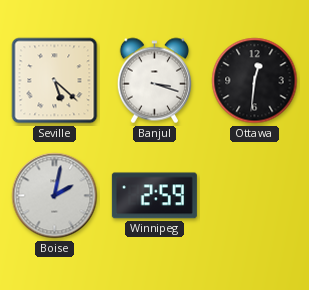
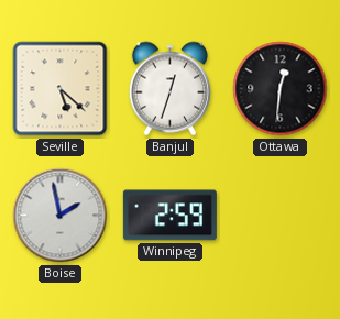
Banjul: 3:18 -> 12:33 (169, 89)
Boise: 2:02 -> 1:58 (61, 216)
